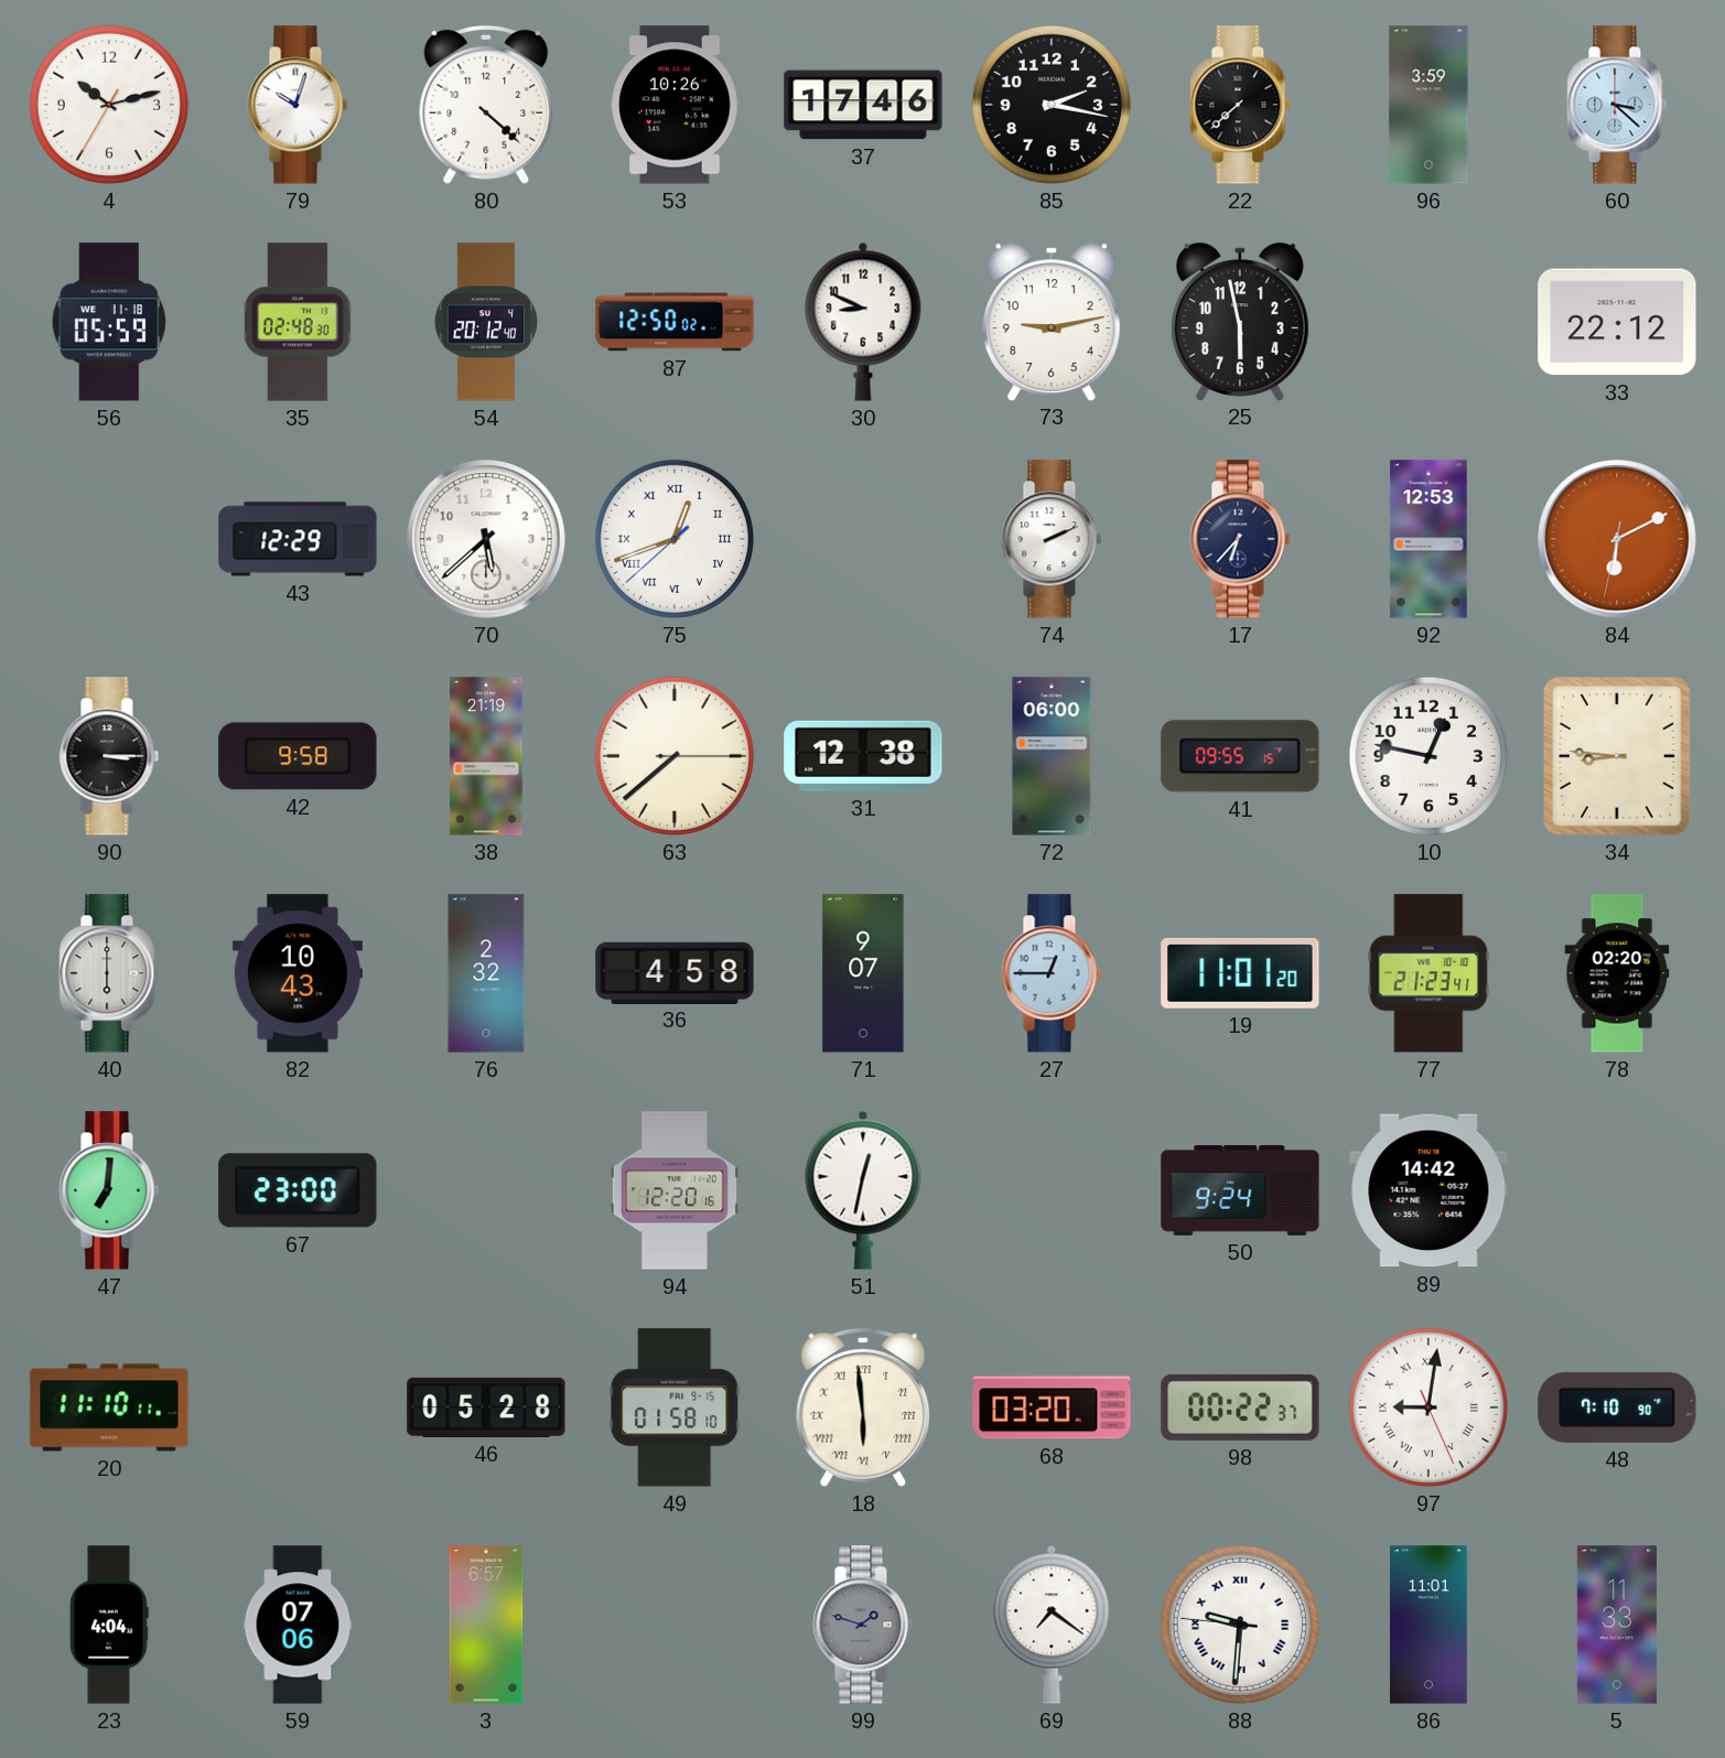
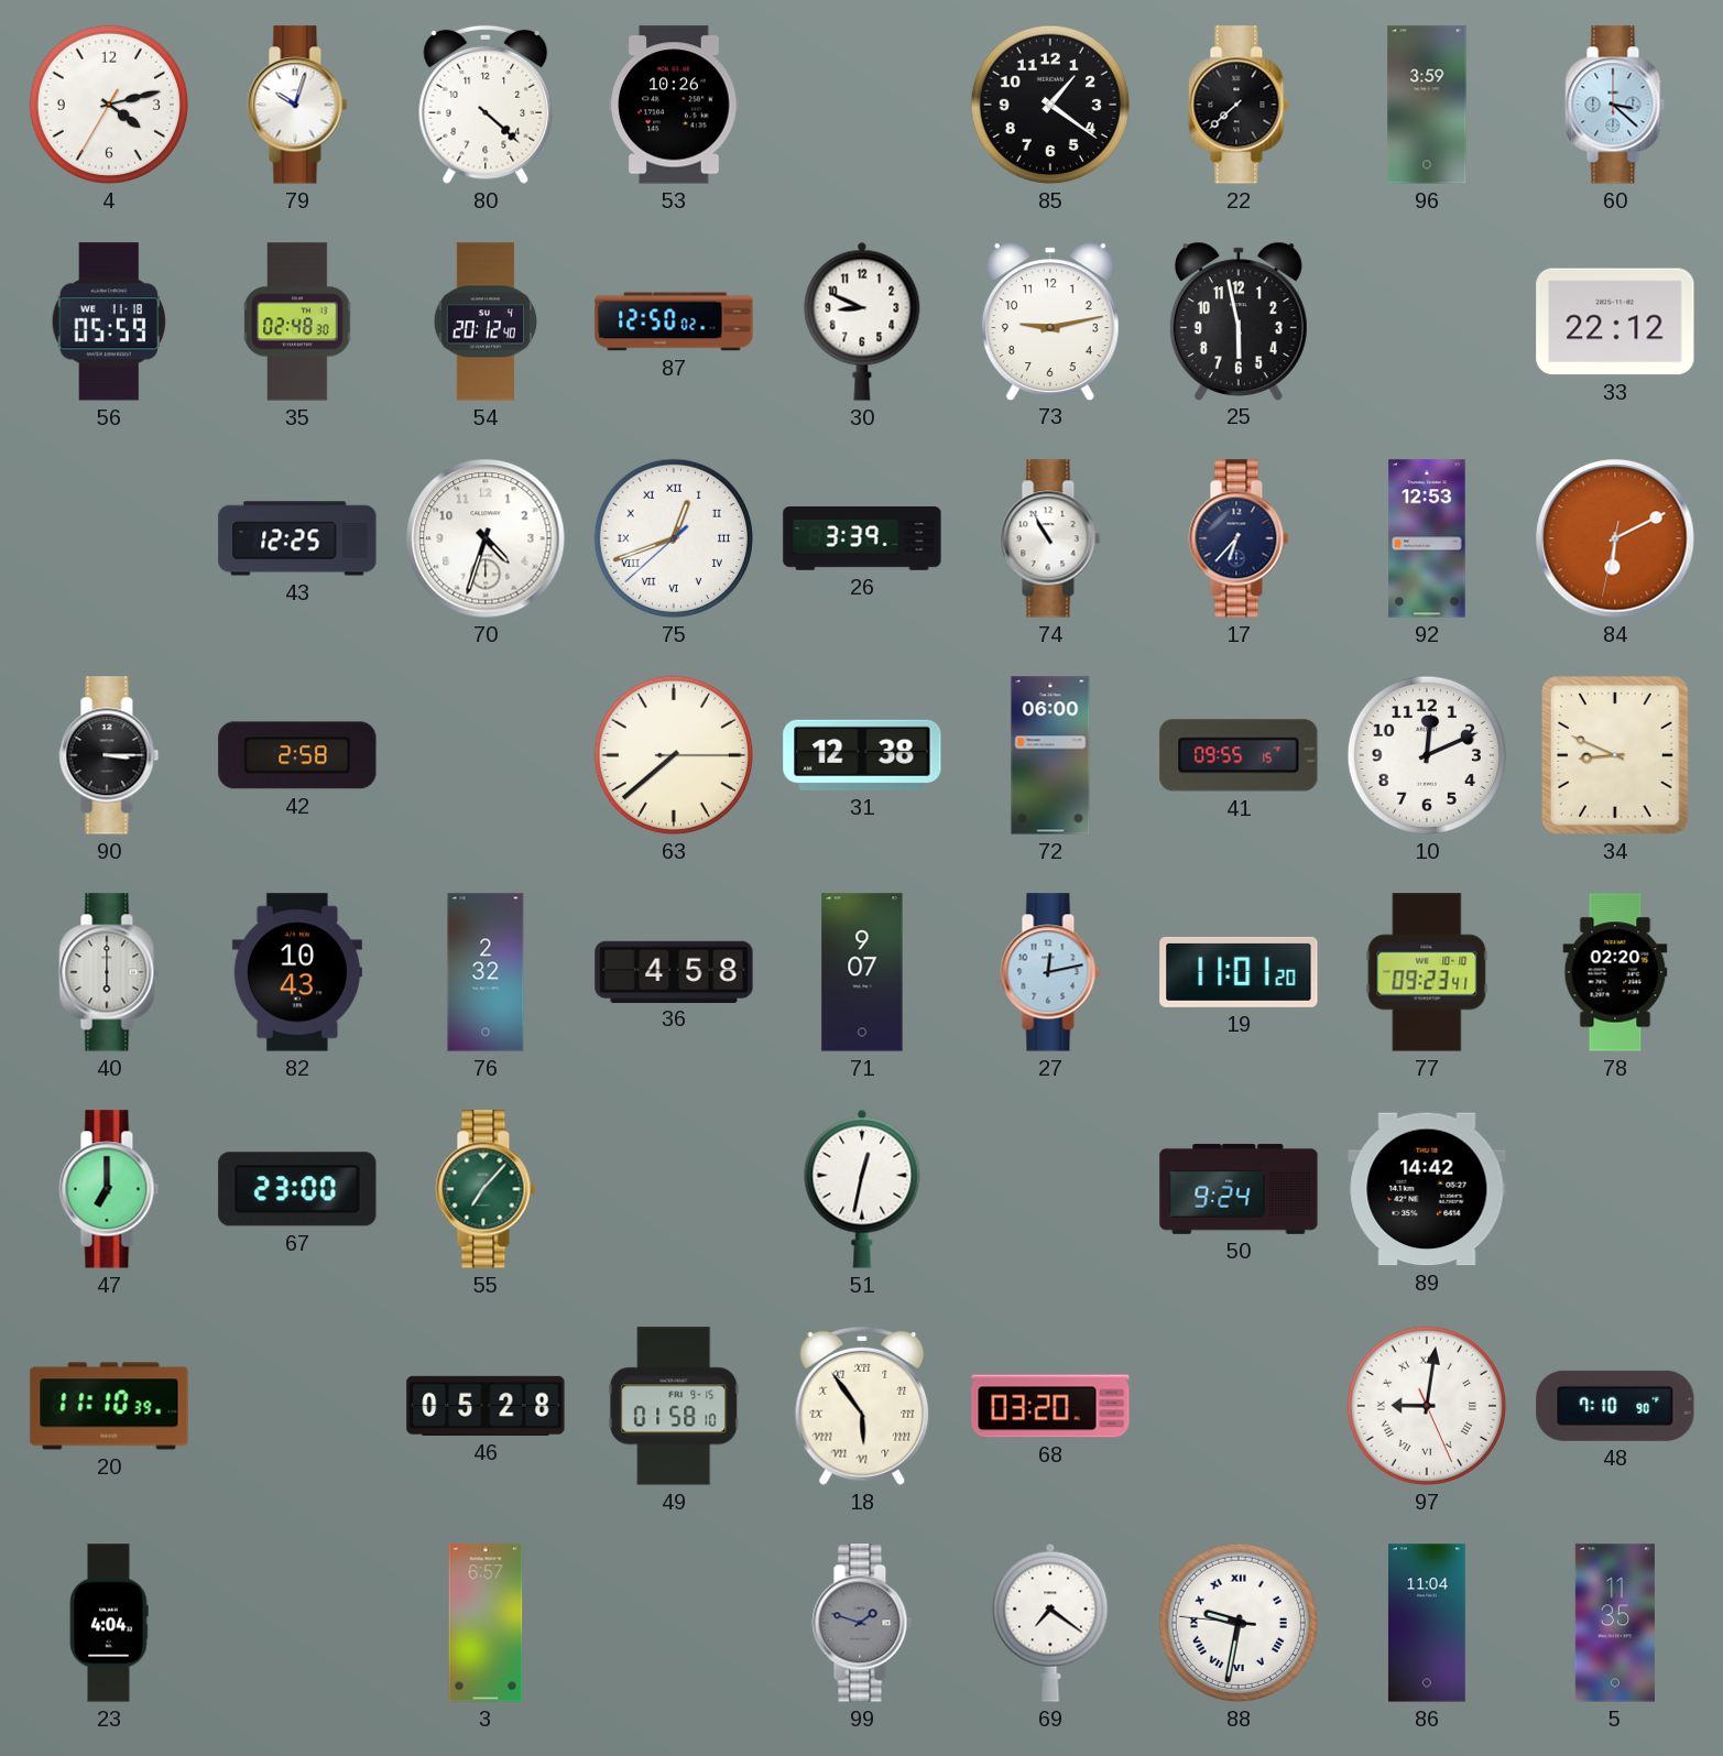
4: 10:12 -> 4:12 (109, 105)
37: 17:46 -> none (863, 105)
85: 2:17 -> 1:21 (1050, 105)
43: 12:29 -> 12:25 (297, 538)
70: 5:38 -> 4:33 (486, 538)
26: none -> 3:39 (862, 539)
74: 2:11 -> 10:55 (1050, 538)
42: 9:58 -> 2:58 (297, 755)
38: 21:19 -> none (486, 756)
10: 12:47 -> 12:11 (1427, 755)
34: 8:46 -> 8:49 (1616, 756)
27: 12:45 -> 12:13 (1050, 972)
77: 21:23 -> 09:23 (1427, 972)
47: 7:01 -> 7:00 (109, 1189)
55: none -> 7:07 (486, 1189)
94: 12:20 -> none (675, 1190)
20: 11:10:11 -> 11:10:39 (109, 1406)
18: 5:59 -> 5:54 (862, 1406)
98: 00:22 -> none (1240, 1408)
59: 07:06 -> none (298, 1625)
88: 9:30 -> 9:31 (1239, 1623)
86: 11:01 -> 11:04 (1427, 1623)
5: 11:33 -> 11:35 (1615, 1623)
